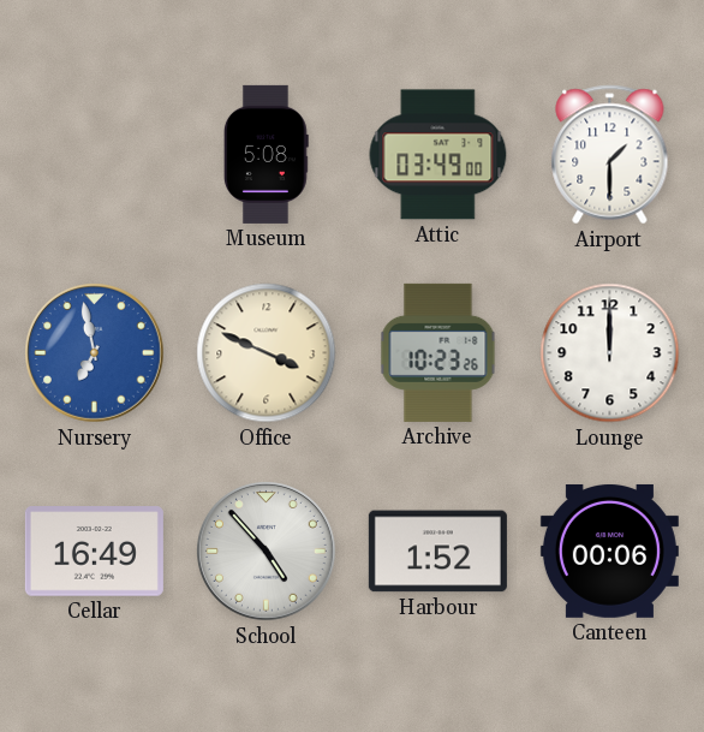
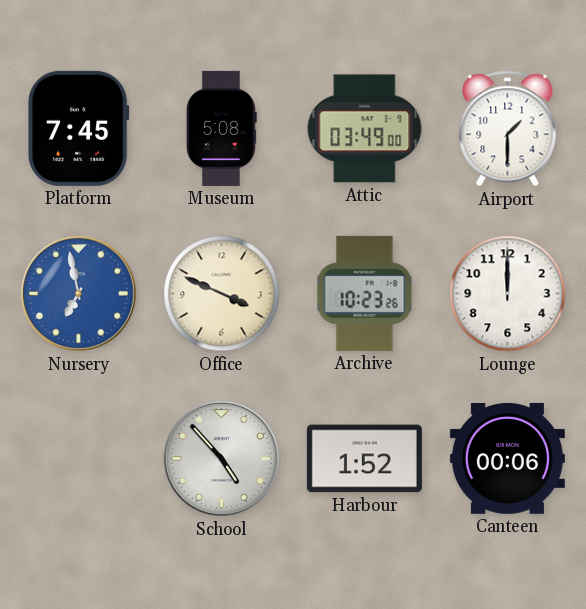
Platform: none -> 7:45 (79, 128)
Cellar: 16:49 -> none (94, 552)
